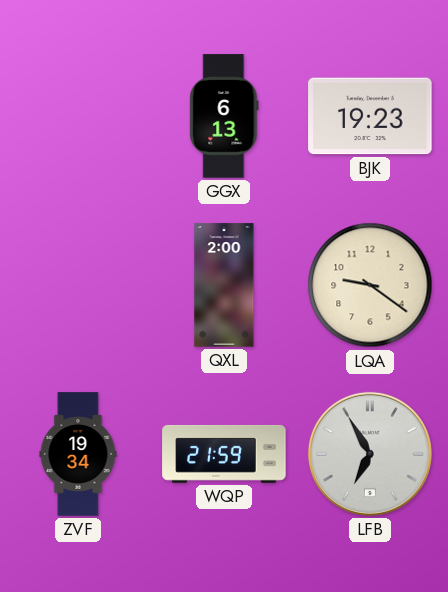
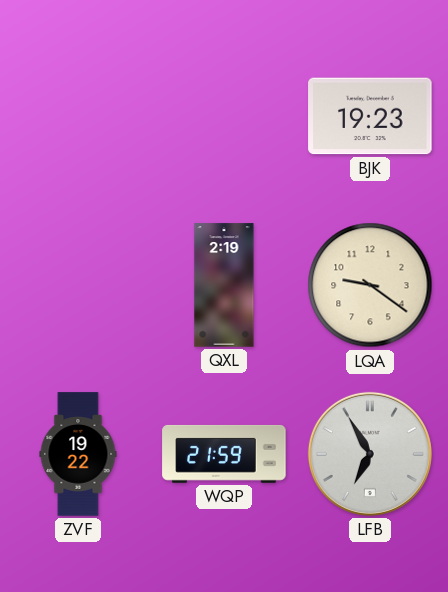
GGX: 6:13 -> none (224, 116)
QXL: 2:00 -> 2:19 (224, 285)
ZVF: 19:34 -> 19:22 (78, 454)
